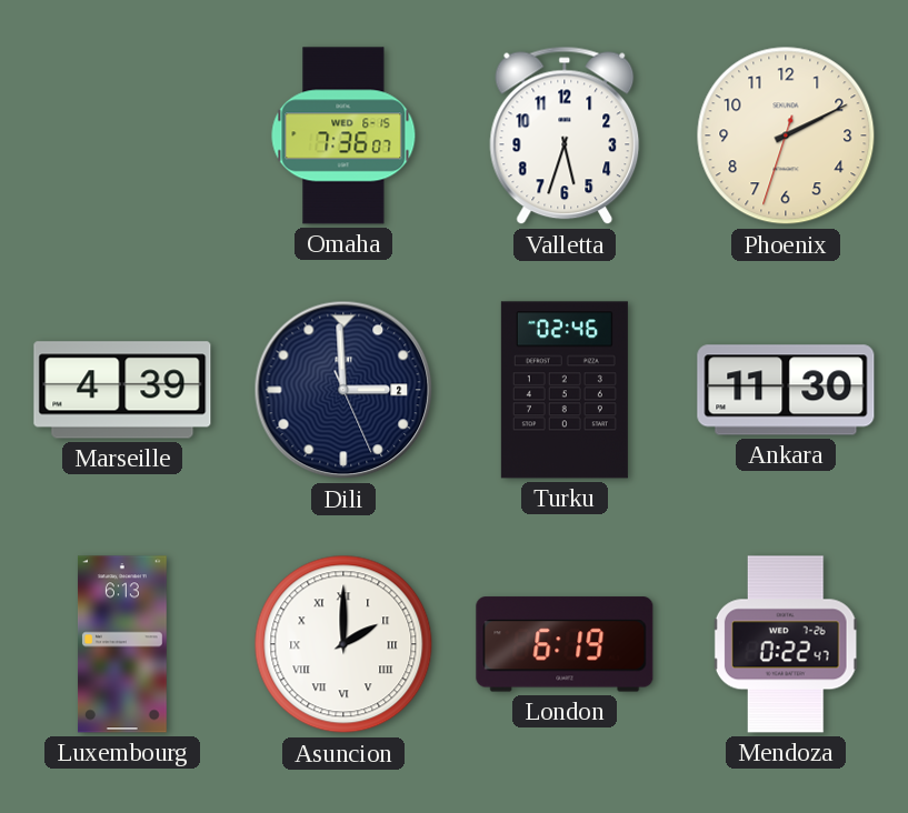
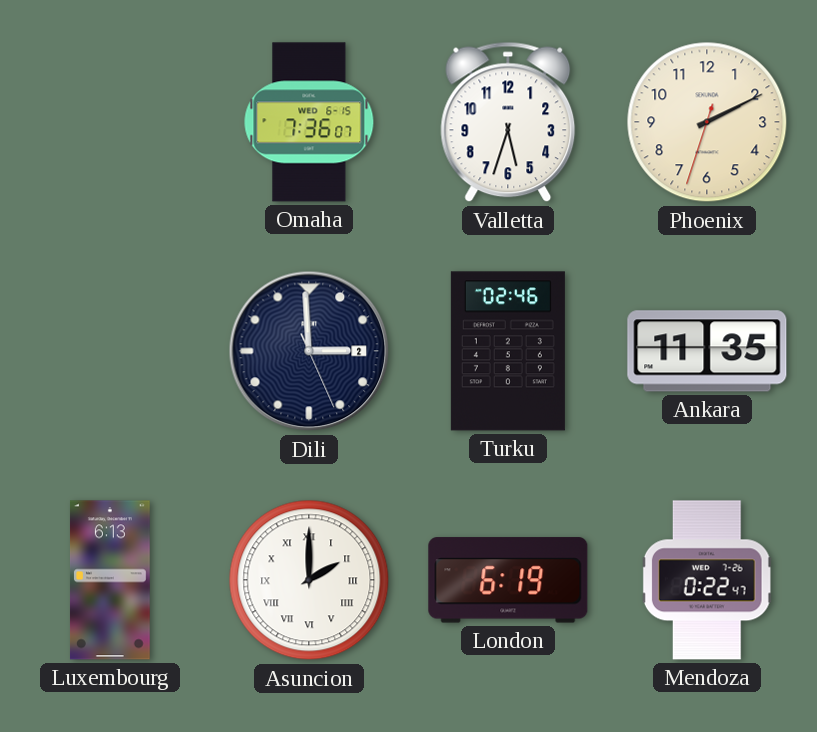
Marseille: 4:39 -> none (122, 390)
Ankara: 11:30 -> 11:35 (707, 351)
